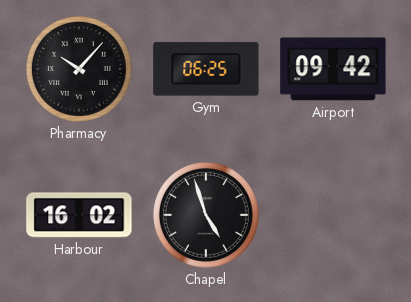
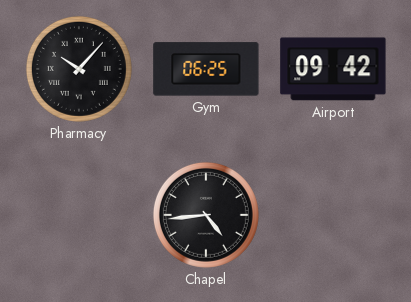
Harbour: 16:02 -> none (79, 215)
Chapel: 4:57 -> 4:44 (206, 215)
